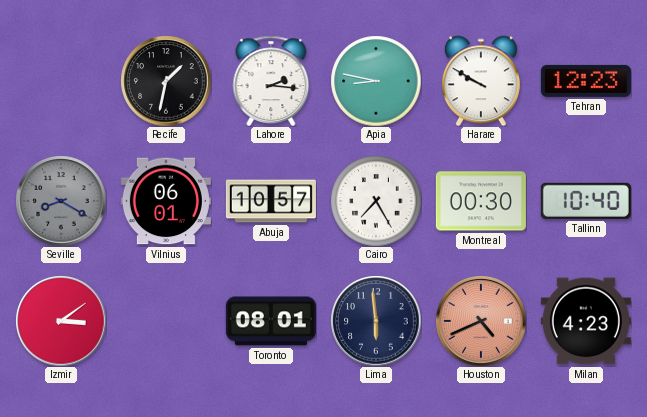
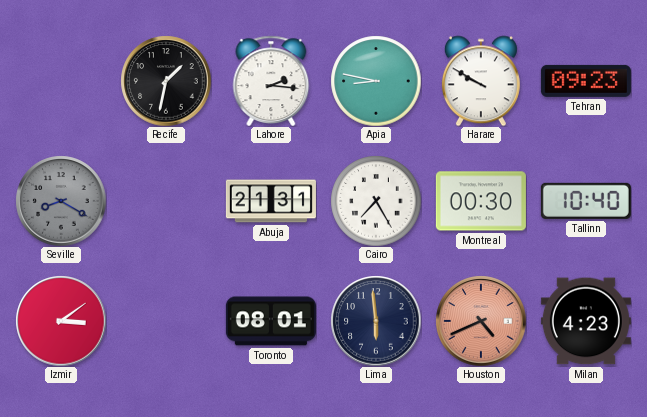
Tehran: 12:23 -> 09:23 (586, 81)
Vilnius: 06:01 -> none (166, 201)
Abuja: 10:57 -> 21:31 (271, 201)
